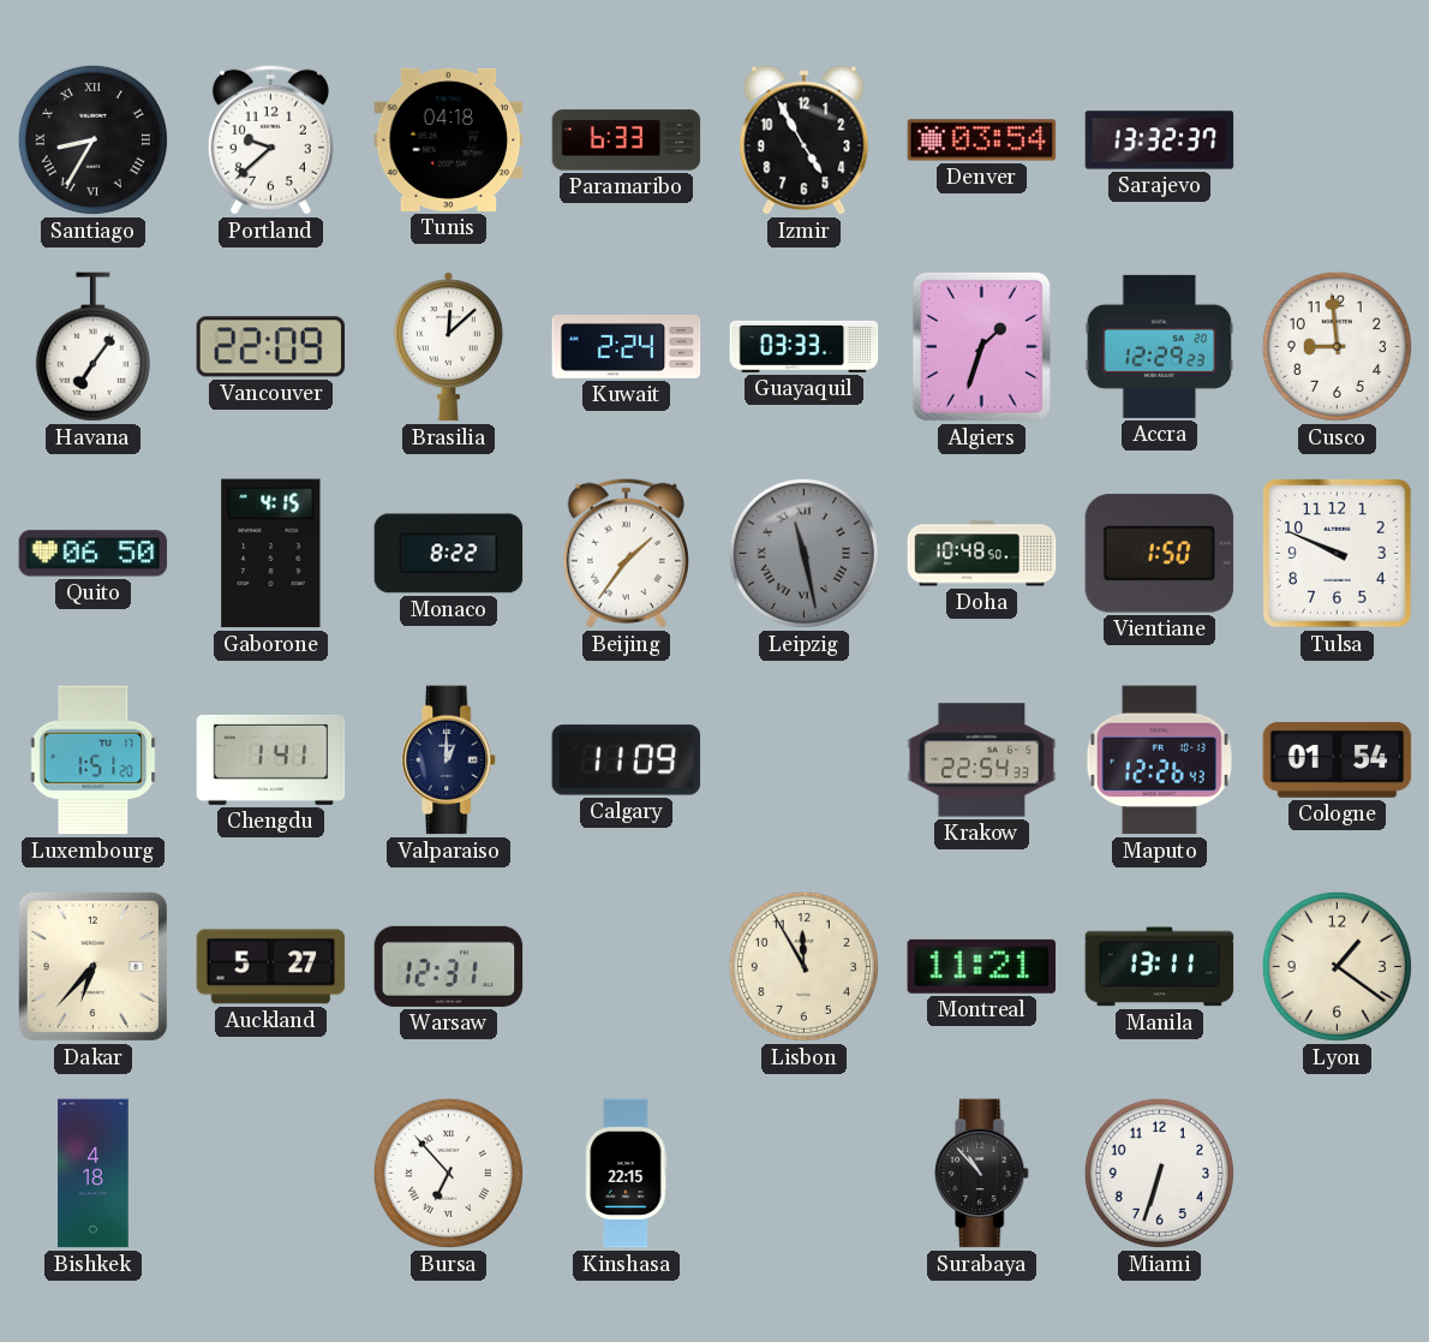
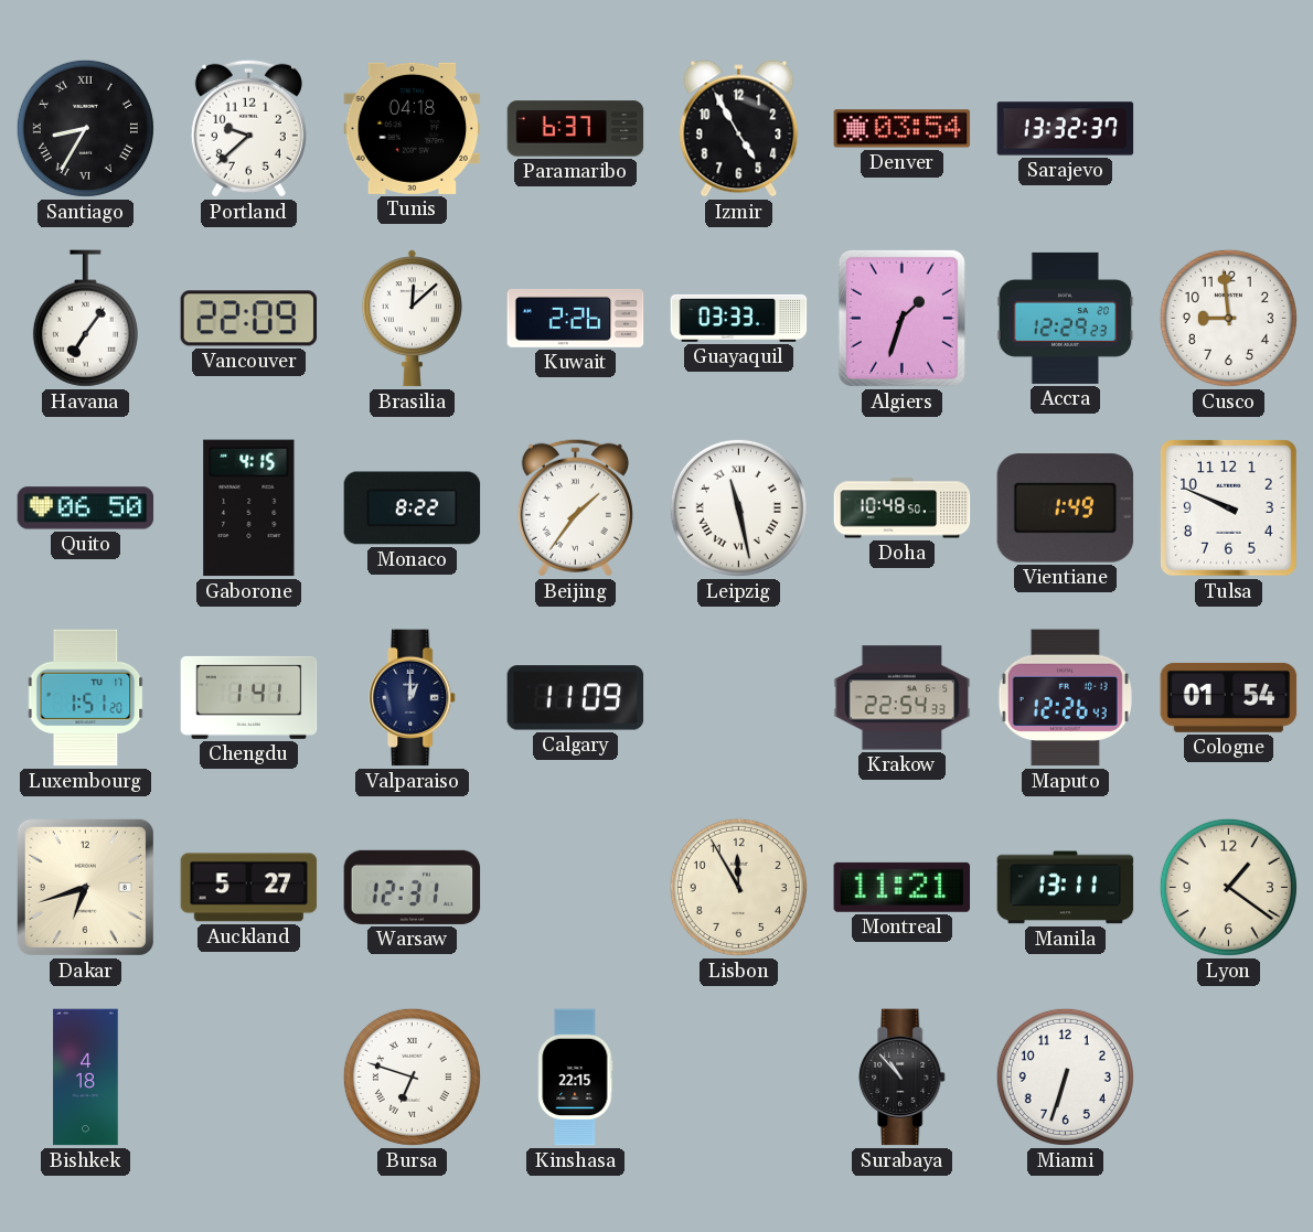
Paramaribo: 6:33 -> 6:37 (576, 129)
Kuwait: 2:24 -> 2:26 (576, 318)
Leipzig dial: grey -> white (738, 507)
Vientiane: 1:50 -> 1:49 (1066, 508)
Dakar: 6:37 -> 6:42 (85, 887)
Bursa: 6:53 -> 6:48 (412, 1076)
